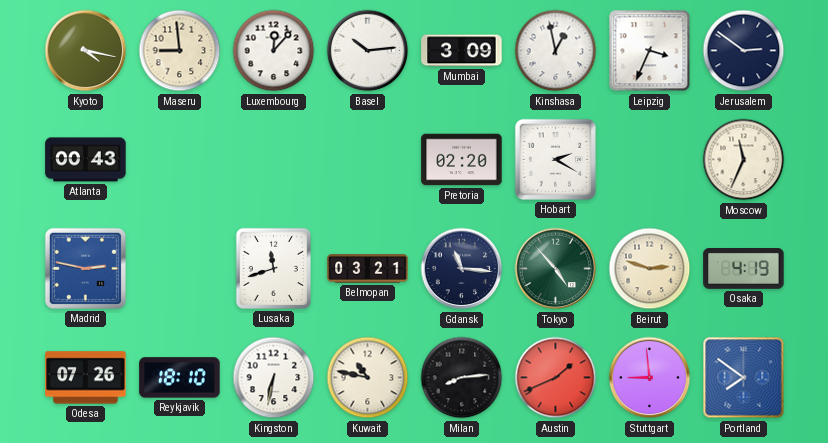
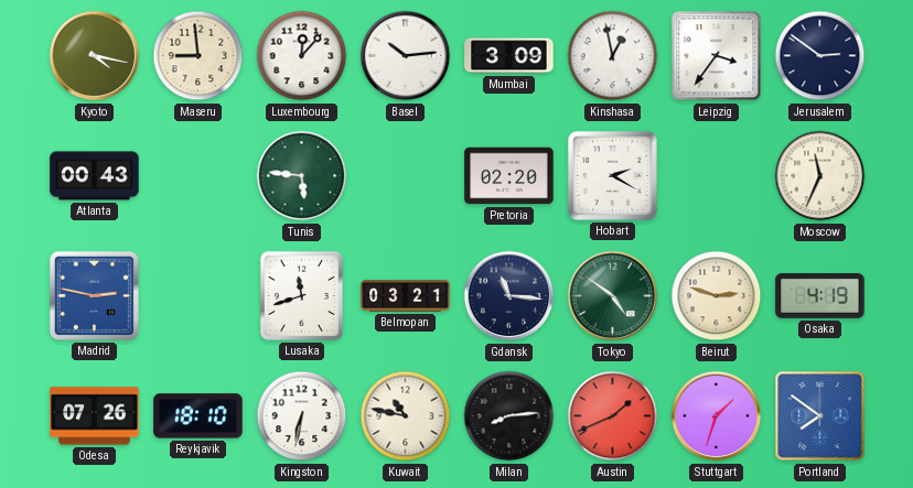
Leipzig: 3:34 -> 3:36 (717, 56)
Tunis: none -> 5:46 (302, 176)
Tokyo: 4:53 -> 4:51 (613, 296)
Stuttgart: 8:59 -> 1:33 (717, 416)
